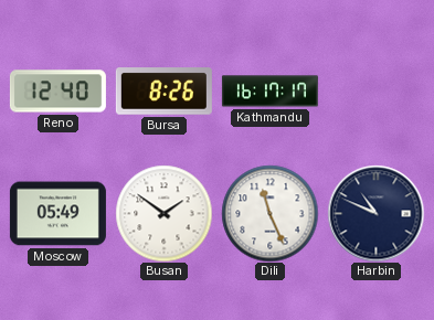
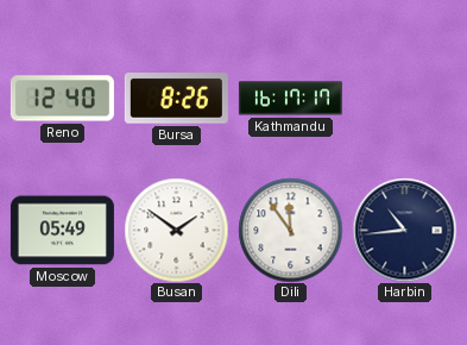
Dili: 11:26 -> 11:54 (290, 230)
Harbin: 10:49 -> 10:44 (404, 230)
